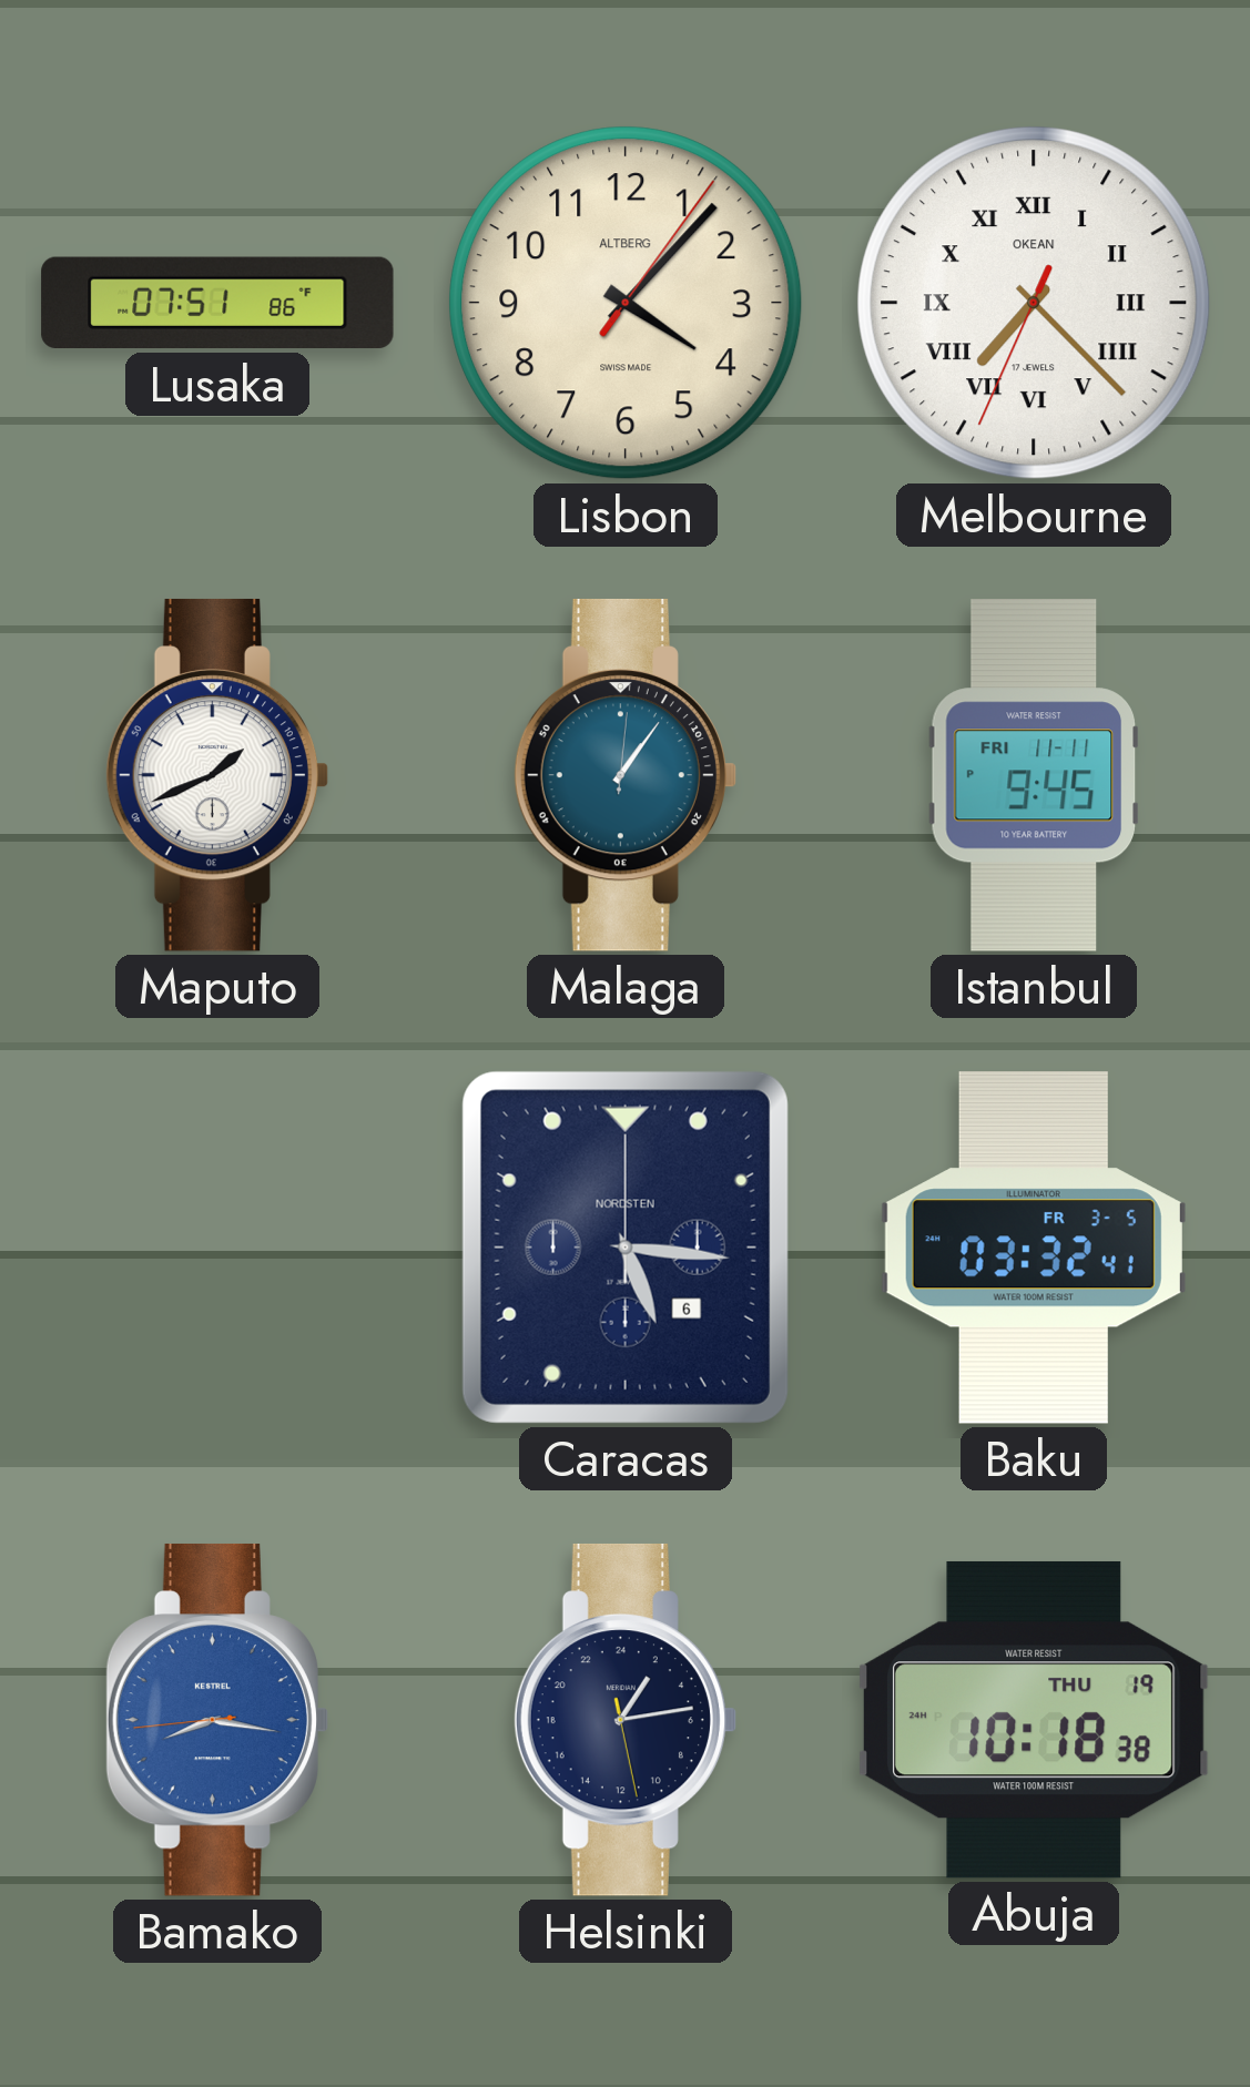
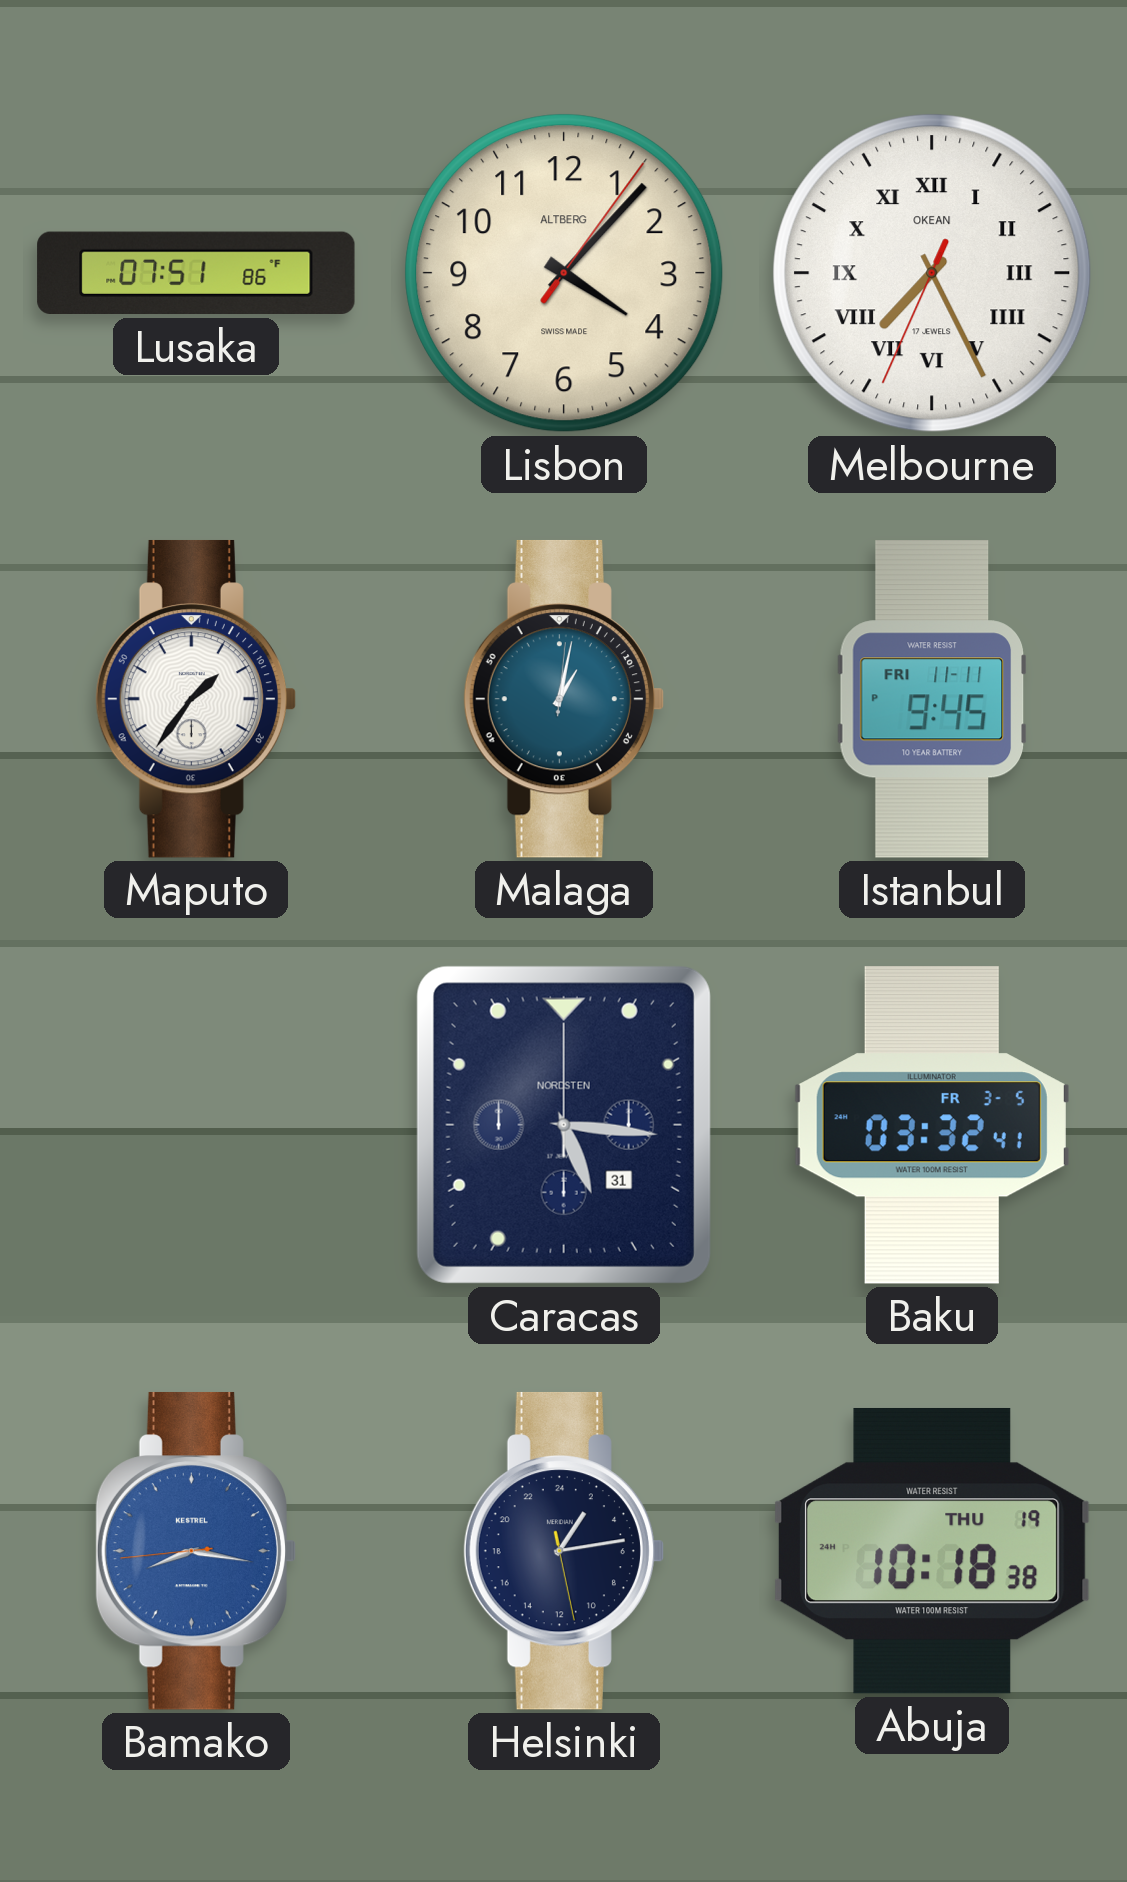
Melbourne: 7:22 -> 7:25 (932, 273)
Maputo: 1:41 -> 1:36 (195, 699)
Malaga: 1:06 -> 1:02 (563, 699)
Caracas date: 6 -> 31 (564, 1125)
